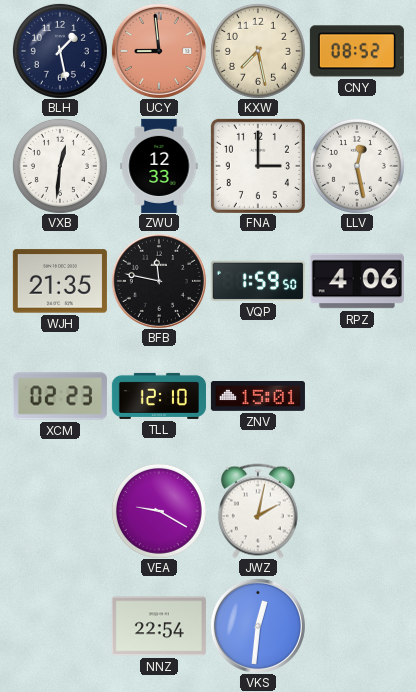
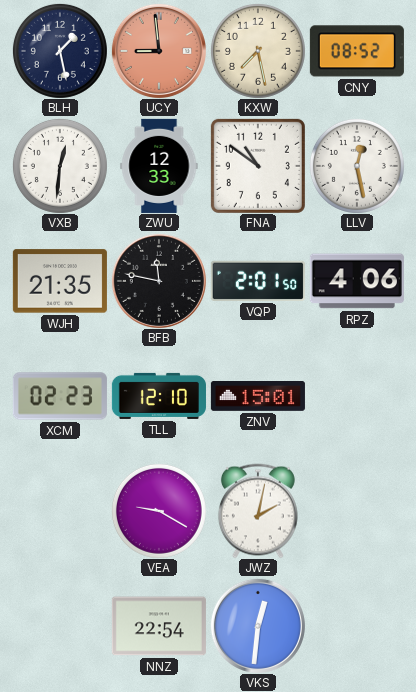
FNA: 3:00 -> 10:51 (258, 166)
VQP: 1:59 -> 2:01 (258, 281)
